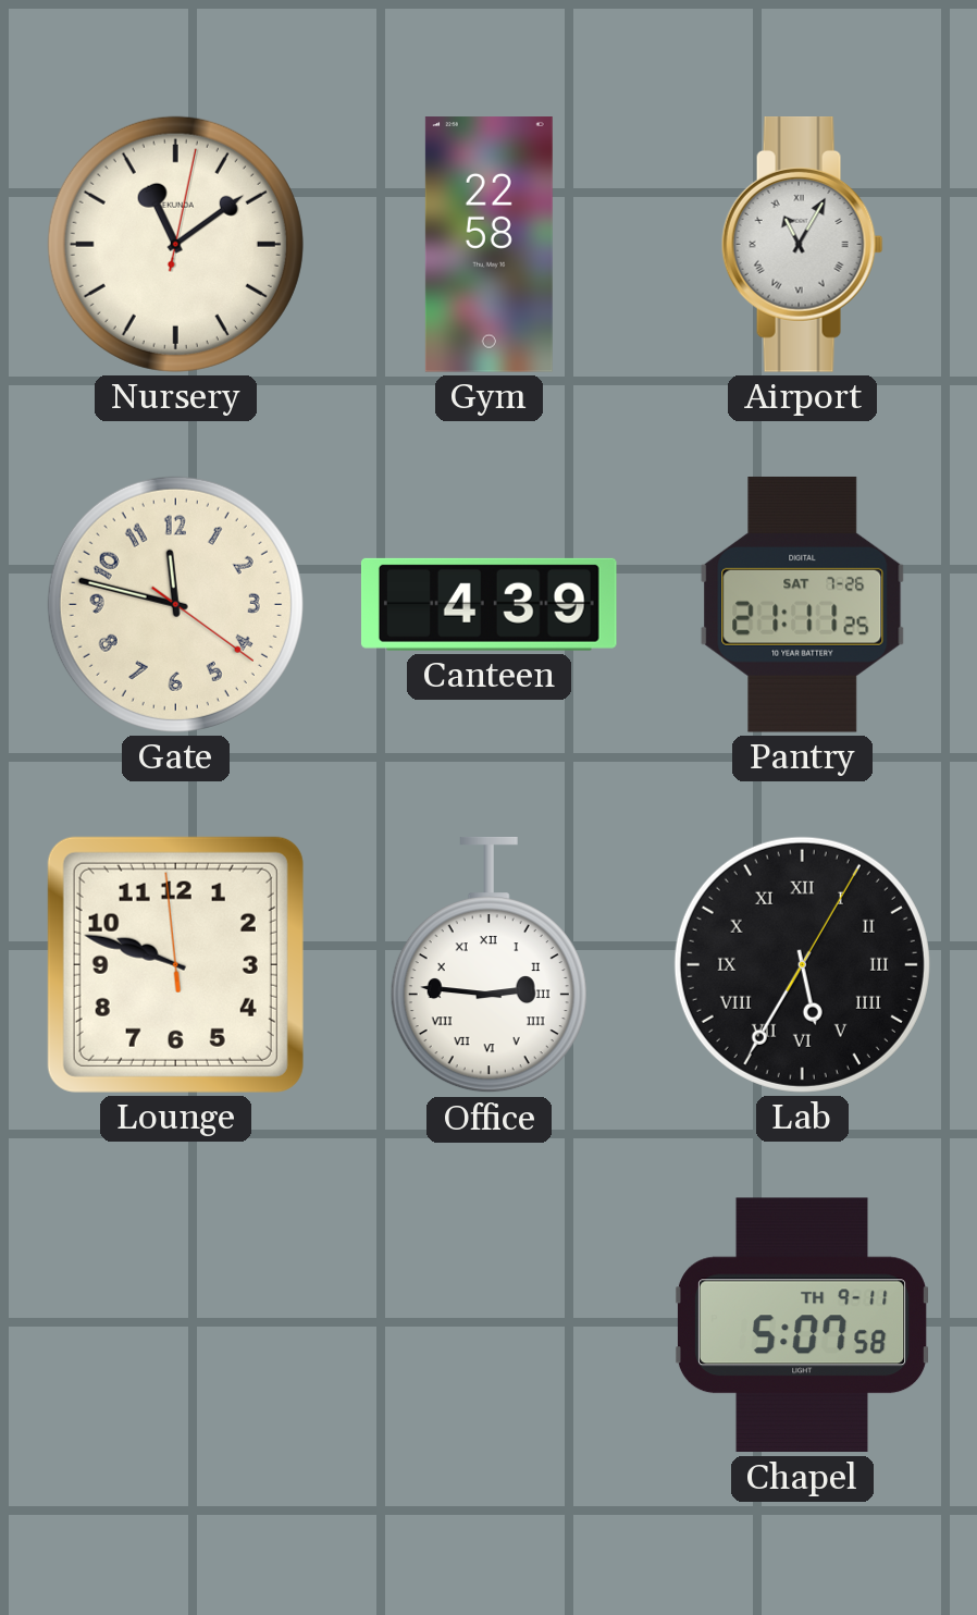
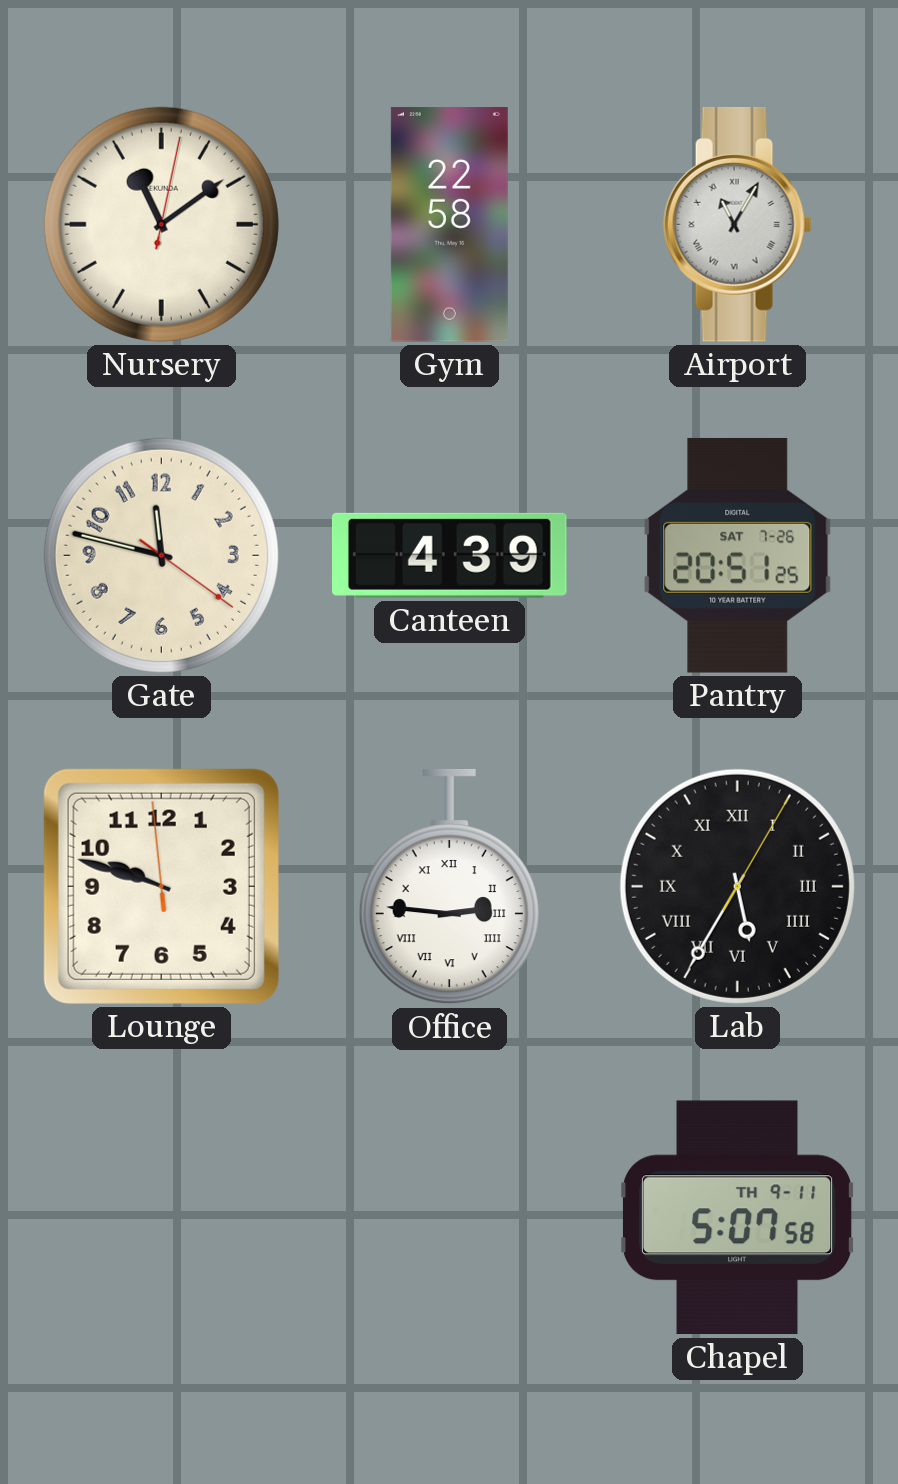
Pantry: 21:11 -> 20:51 (738, 555)
